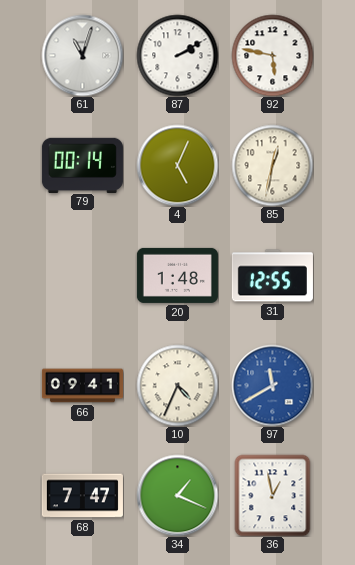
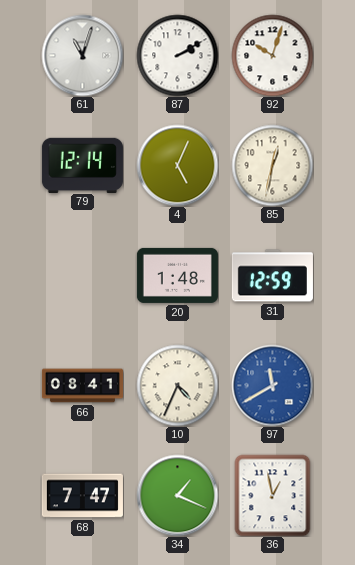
92: 5:47 -> 10:03 (272, 55)
79: 00:14 -> 12:14 (82, 165)
31: 12:55 -> 12:59 (272, 276)
66: 09:41 -> 08:41 (82, 386)
